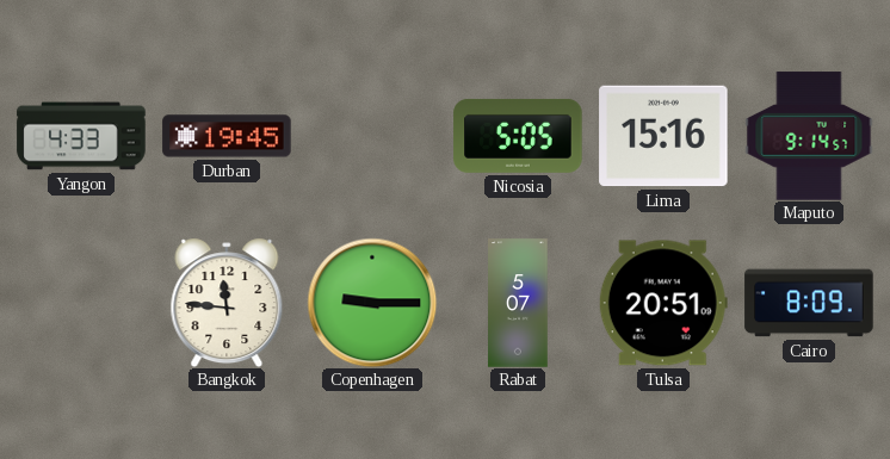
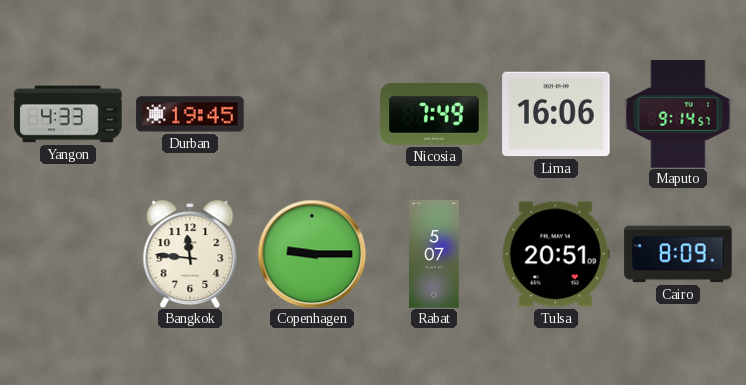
Nicosia: 5:05 -> 7:49 (434, 114)
Lima: 15:16 -> 16:06 (556, 114)
